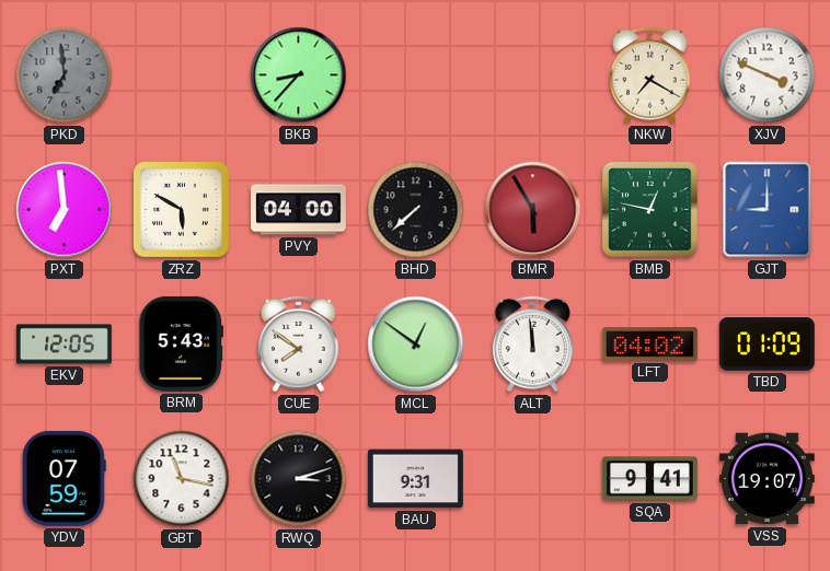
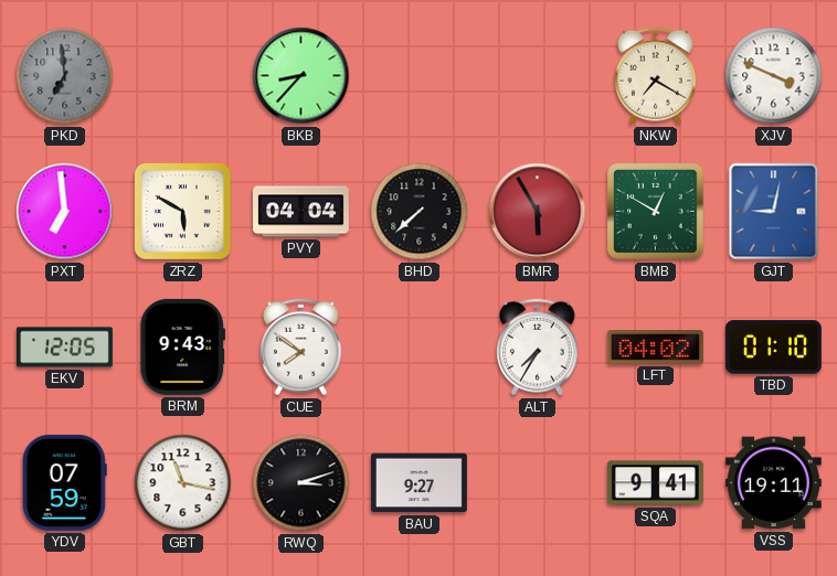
PVY: 04:00 -> 04:04 (300, 212)
BMB: 12:47 -> 12:50 (656, 212)
GJT: 9:00 -> 9:02 (774, 212)
BRM: 5:43 -> 9:43 (183, 346)
MCL: 12:51 -> none (416, 345)
ALT: 11:59 -> 7:35 (538, 348)
TBD: 01:09 -> 01:10 (773, 348)
BAU: 9:31 -> 9:27 (418, 483)
VSS: 19:07 -> 19:11 (773, 483)
